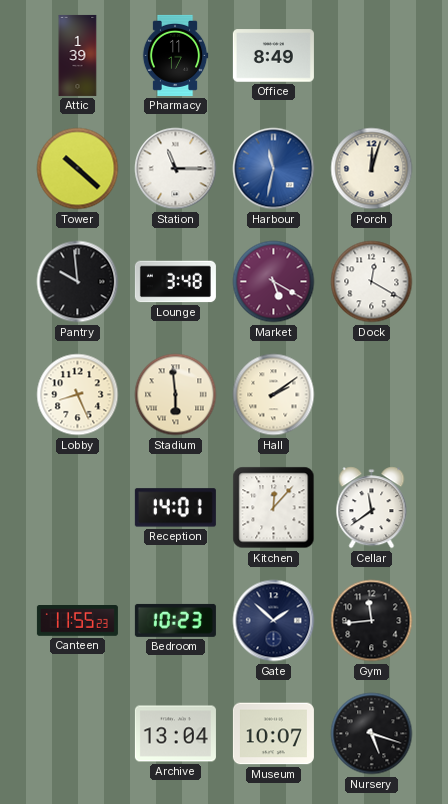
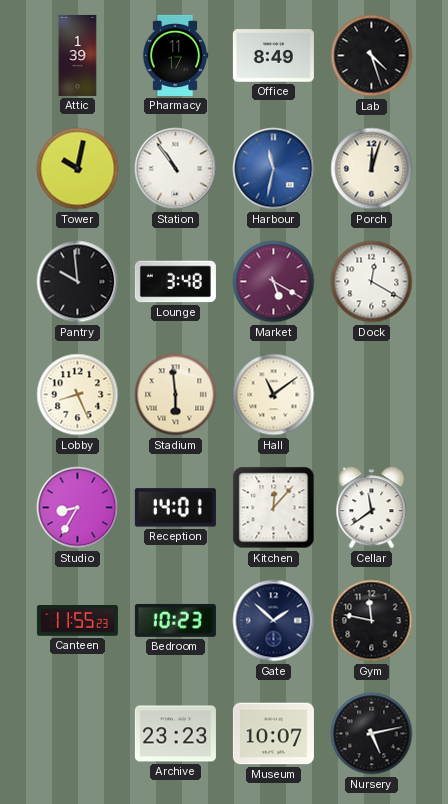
Lab: none -> 4:27 (372, 56)
Tower: 10:22 -> 10:02 (78, 169)
Station: 11:15 -> 10:54 (176, 169)
Hall: 2:09 -> 11:09 (274, 395)
Studio: none -> 8:35 (78, 508)
Gym: 11:44 -> 11:47 (372, 621)
Archive: 13:04 -> 23:23 (175, 734)
Nursery: 5:18 -> 5:13 (372, 734)
